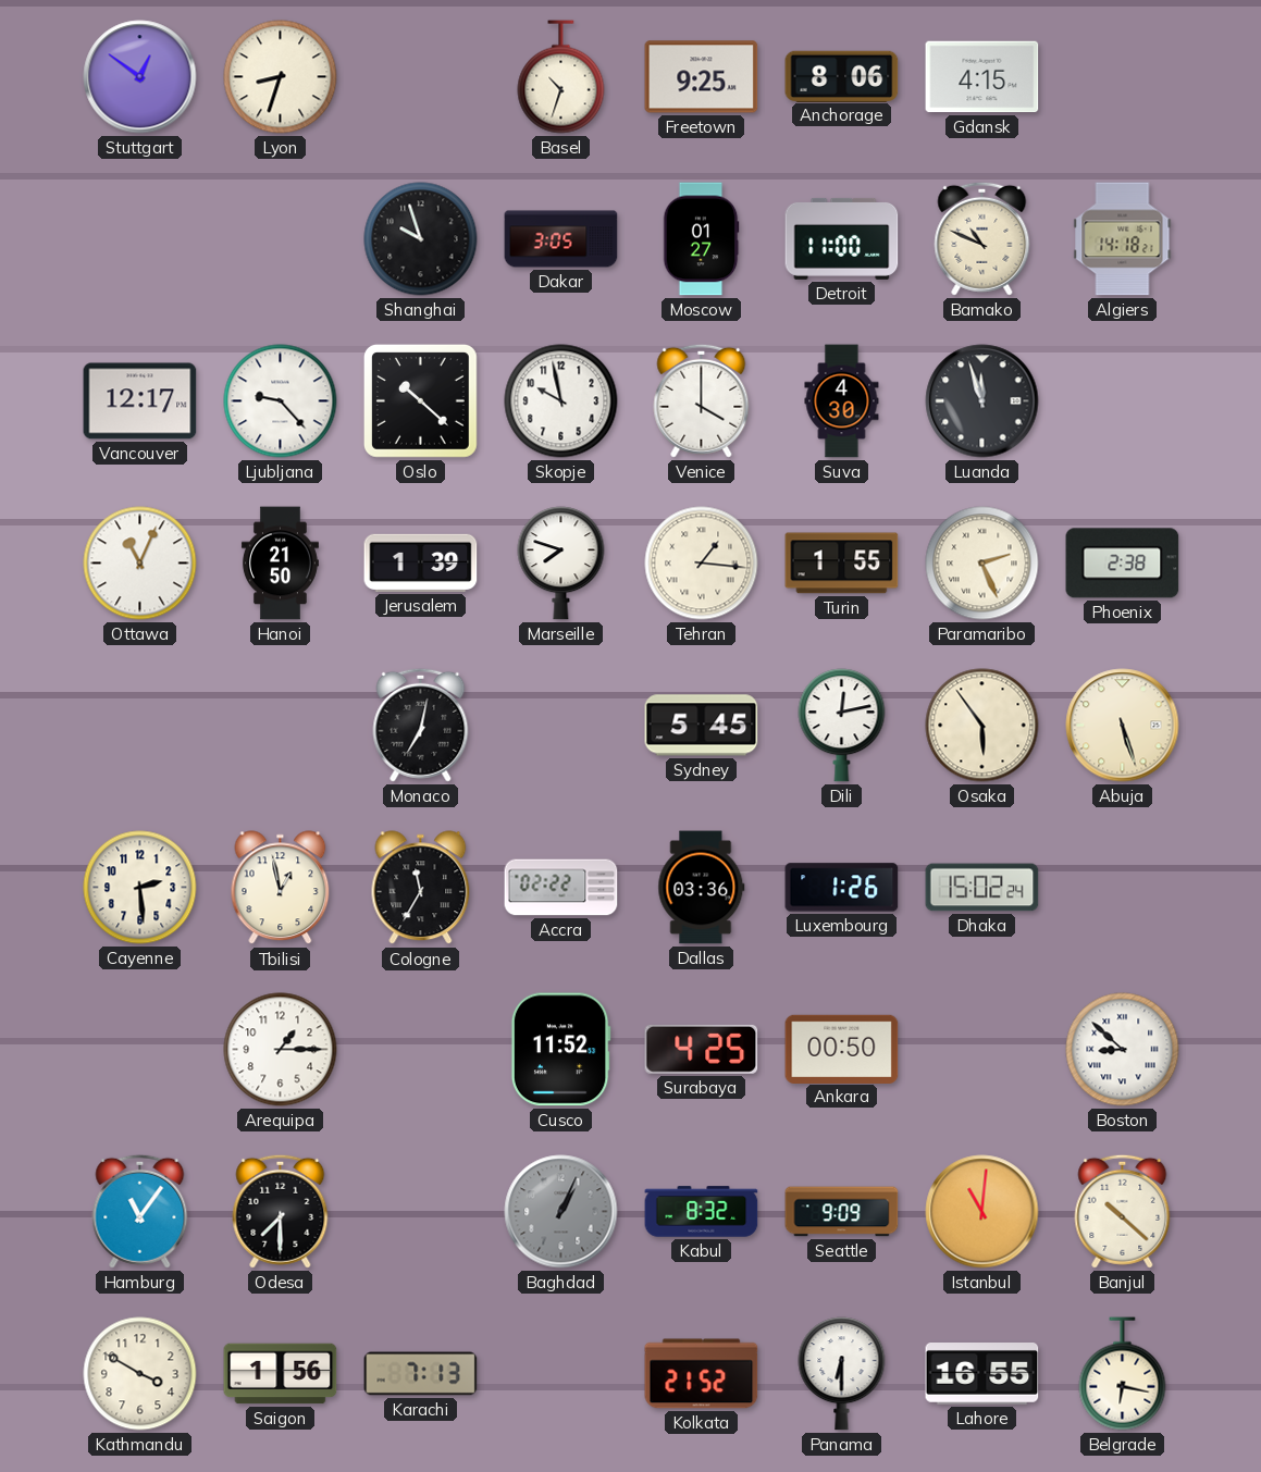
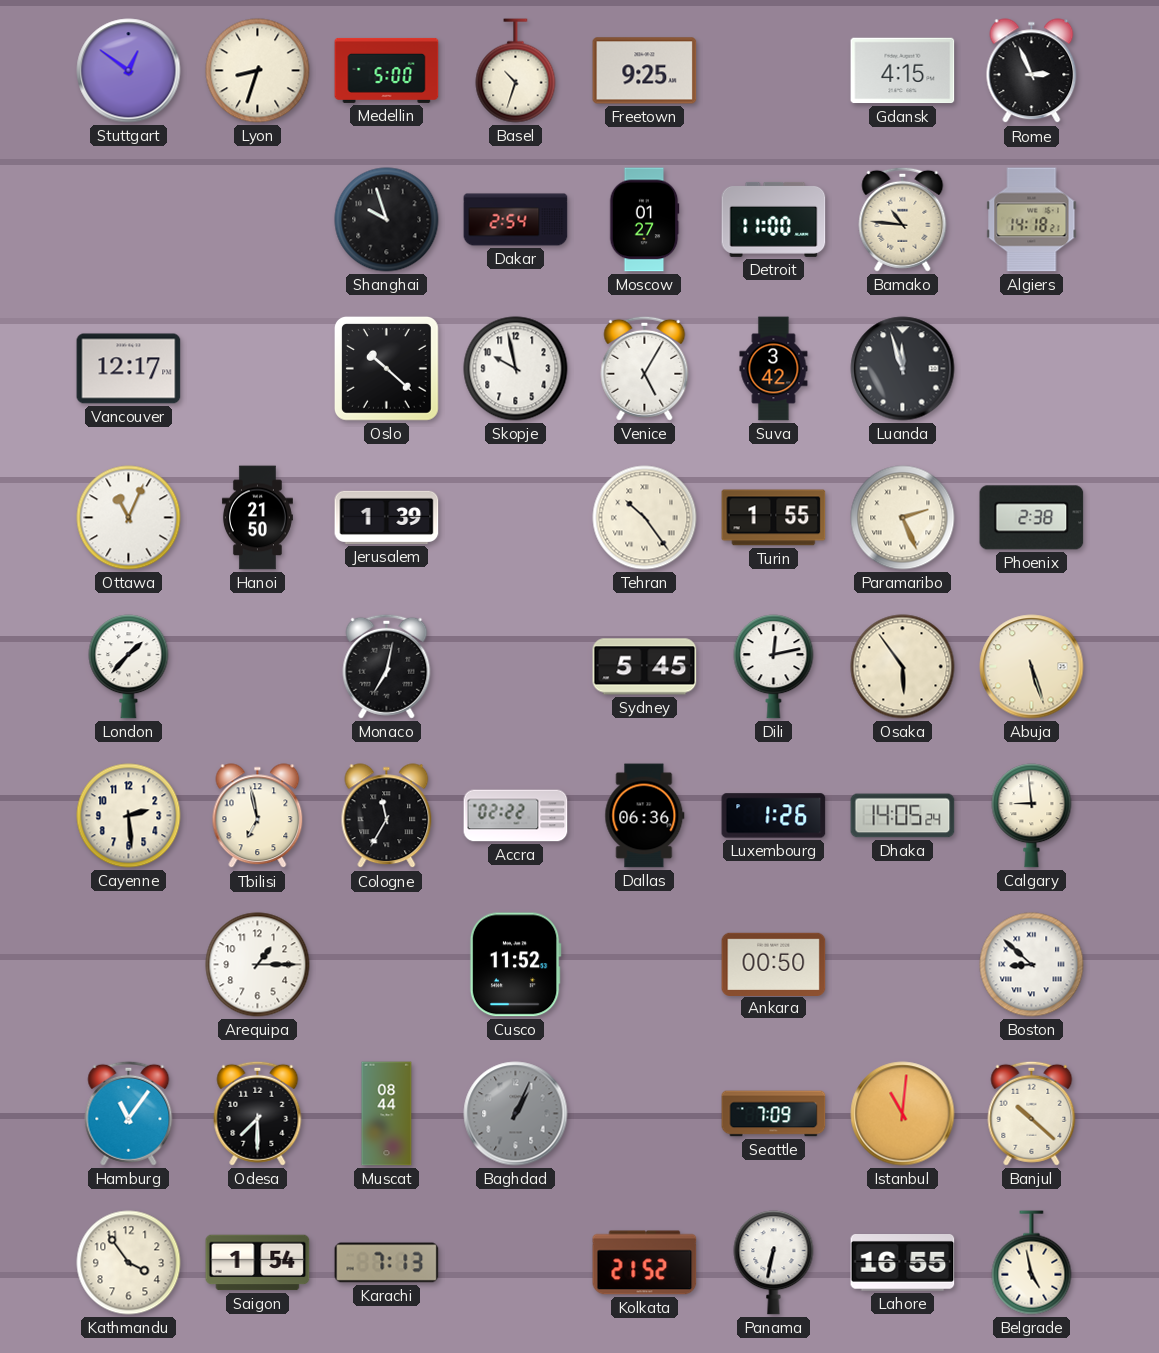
Medellin: none -> 5:00 (387, 70)
Anchorage: 8:06 -> none (842, 76)
Rome: none -> 2:56 (1032, 71)
Dakar: 3:05 -> 2:54 (516, 220)
Bamako: 10:49 -> 10:46 (903, 219)
Ljubljana: 9:23 -> none (281, 401)
Venice: 4:00 -> 5:05 (645, 368)
Suva: 4:30 -> 3:42 (774, 369)
Marseille: 7:48 -> none (561, 564)
Tehran: 1:16 -> 10:24 (645, 518)
London: none -> 1:37 (129, 667)
Tbilisi: 12:58 -> 6:58 (258, 816)
Dallas: 03:36 -> 06:36 (645, 816)
Dhaka: 15:02 -> 14:05 (903, 816)
Calgary: none -> 8:59 (1032, 816)
Surabaya: 4:25 -> none (702, 1049)
Muscat: none -> 08:44 (387, 1114)
Kabul: 8:32 -> none (702, 1212)
Seattle: 9:09 -> 7:09 (774, 1114)
Kathmandu: 3:50 -> 3:54 (129, 1263)
Saigon: 1:56 -> 1:54 (258, 1263)
Panama: 6:30 -> 6:32 (774, 1263)
Belgrade: 6:17 -> 4:58 (1032, 1263)
